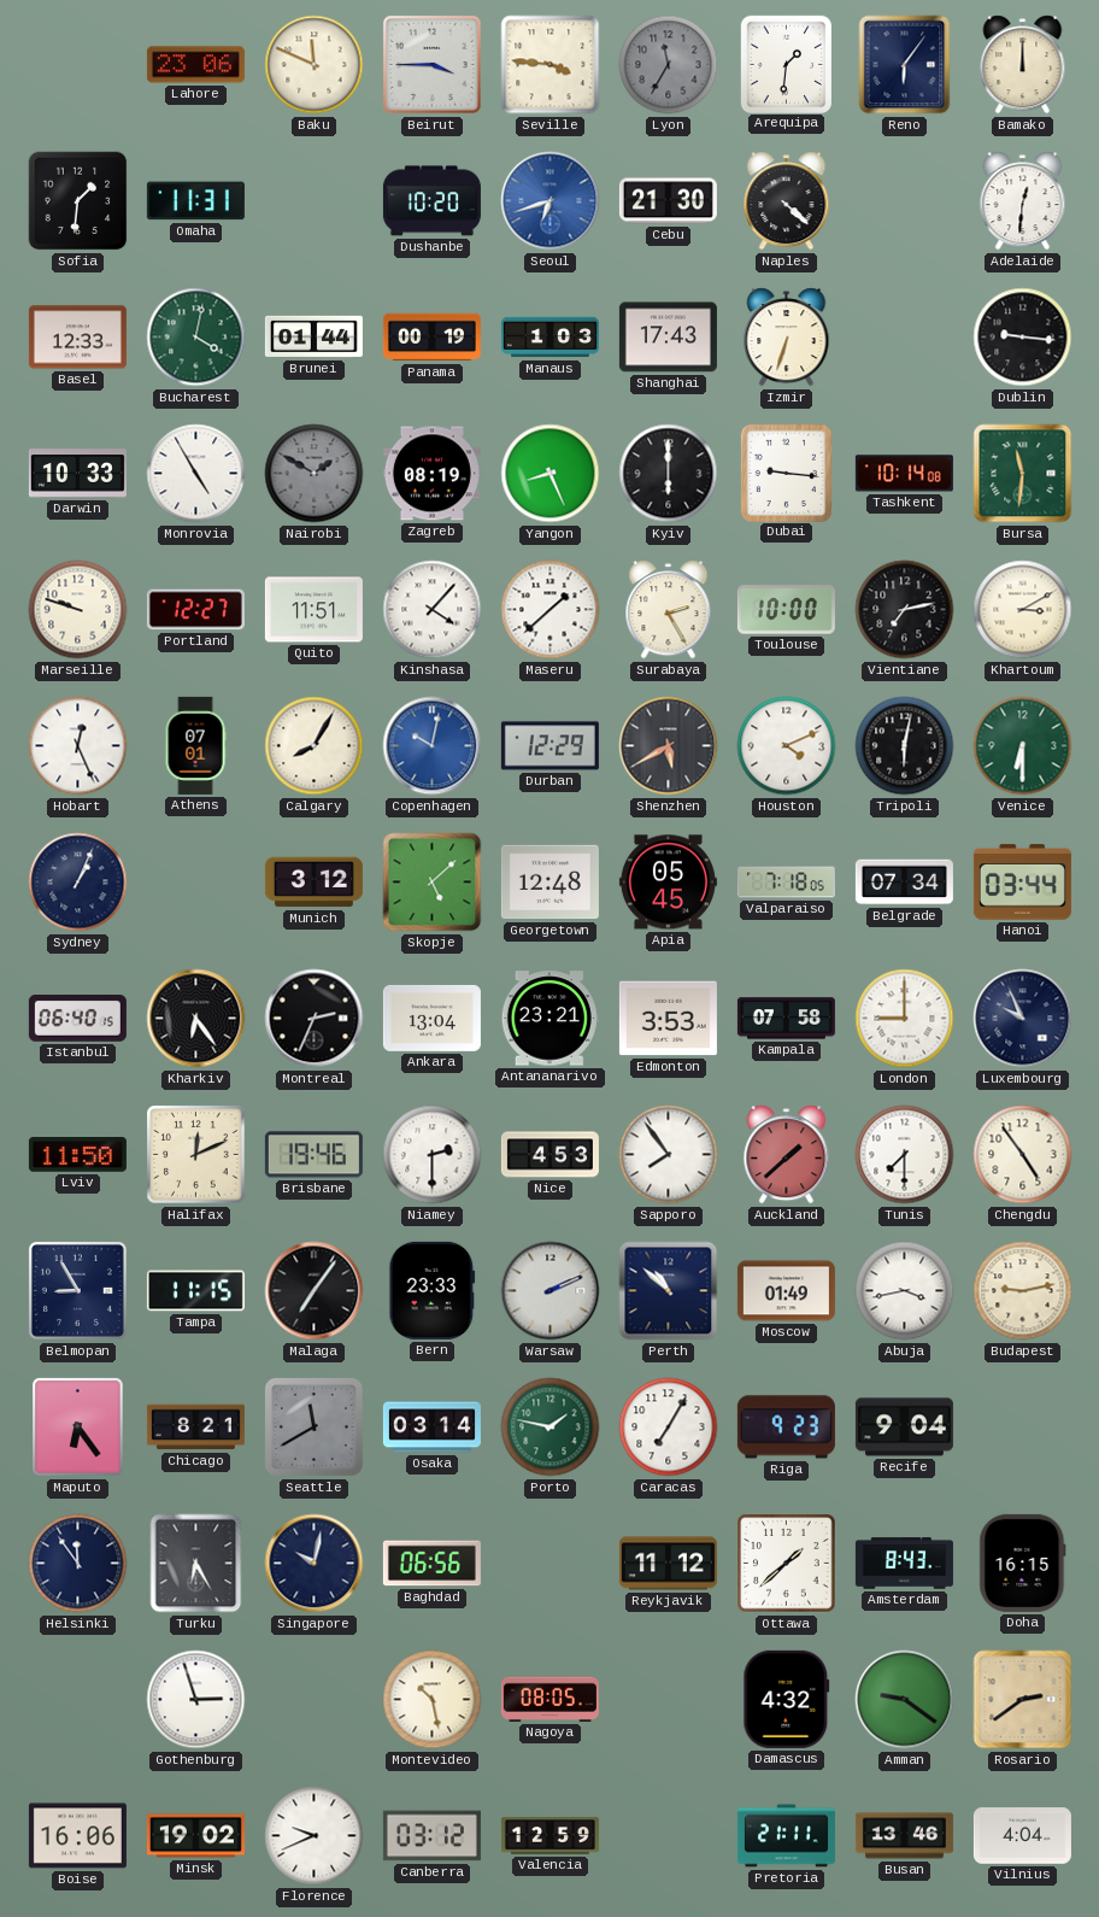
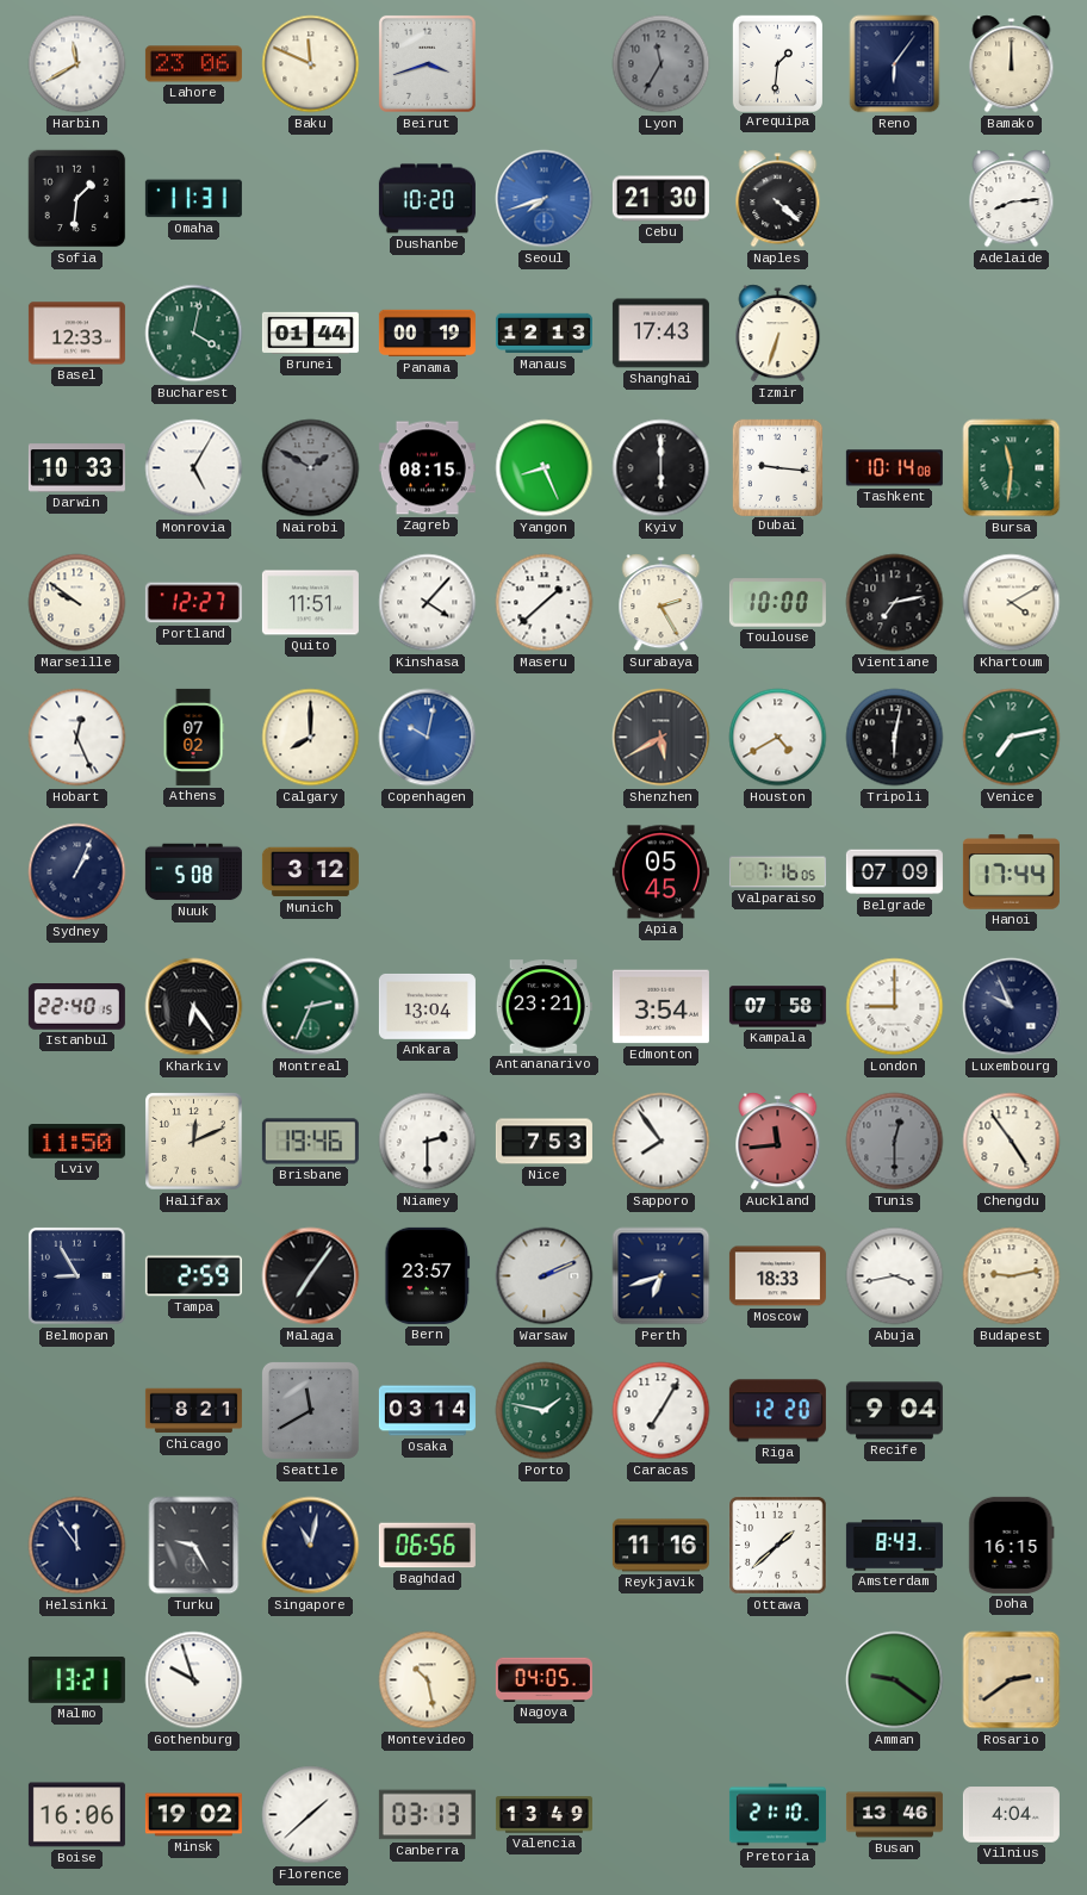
Harbin: none -> 11:40 (77, 64)
Beirut: 3:45 -> 3:42 (427, 63)
Seville: 3:46 -> none (551, 65)
Seoul: 6:42 -> 7:42 (545, 199)
Adelaide: 12:31 -> 8:14 (1012, 199)
Manaus: 1:03 -> 12:13 (543, 334)
Dublin: 9:16 -> none (1023, 338)
Monrovia: 4:55 -> 5:05 (194, 468)
Zagreb: 08:19 -> 08:15 (427, 468)
Marseille: 9:48 -> 9:51 (77, 603)
Khartoum: 3:10 -> 4:10 (1012, 603)
Athens: 07:01 -> 07:02 (193, 737)
Calgary: 8:05 -> 8:00 (311, 738)
Durban: 12:29 -> none (549, 746)
Houston: 4:11 -> 4:40 (778, 738)
Venice: 6:30 -> 7:13 (1012, 738)
Nuuk: none -> 5:08 (193, 872)
Skopje: 5:08 -> none (433, 883)
Georgetown: 12:48 -> none (549, 883)
Valparaiso: 7:18 -> 7:16 (777, 872)
Belgrade: 07:34 -> 07:09 (894, 872)
Hanoi: 03:44 -> 17:44 (1011, 872)
Istanbul: 06:40 -> 22:40 (76, 1007)
Montreal dial: black -> green (311, 1007)
Edmonton: 3:53 -> 3:54 (660, 1007)
Nice: 4:53 -> 7:53 (543, 1142)
Auckland: 1:38 -> 11:44 (778, 1142)
Tunis: 7:30 -> 12:30 (895, 1142)
Tunis dial: white -> grey (895, 1142)
Tampa: 11:15 -> 2:59 (193, 1276)
Bern: 23:33 -> 23:57 (428, 1275)
Perth: 10:52 -> 6:42 (661, 1276)
Moscow: 01:49 -> 18:33 (777, 1276)
Maputo: 6:24 -> none (78, 1428)
Riga: 9:23 -> 12:20 (777, 1411)
Turku: 6:25 -> 9:25 (194, 1546)
Singapore: 10:02 -> 11:02 (311, 1546)
Reykjavik: 11:12 -> 11:16 (660, 1546)
Malmo: none -> 13:21 (76, 1679)
Gothenburg: 2:57 -> 9:57 (194, 1680)
Nagoya: 08:05 -> 04:05 (543, 1679)
Damascus: 4:32 -> none (787, 1699)
Florence: 9:41 -> 1:38 (311, 1815)
Canberra: 03:12 -> 03:13 (427, 1815)
Valencia: 12:59 -> 13:49 (543, 1815)
Pretoria: 21:11 -> 21:10 (777, 1815)
